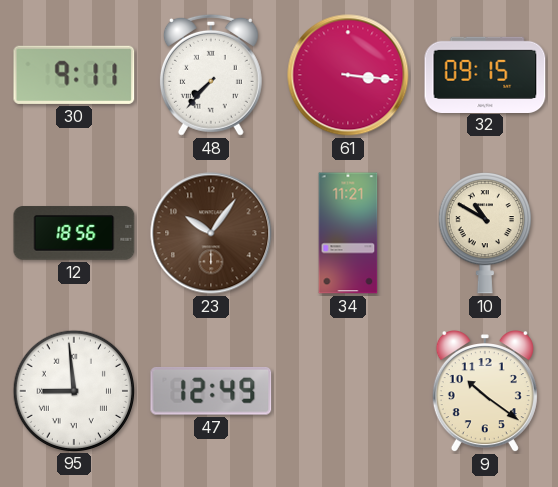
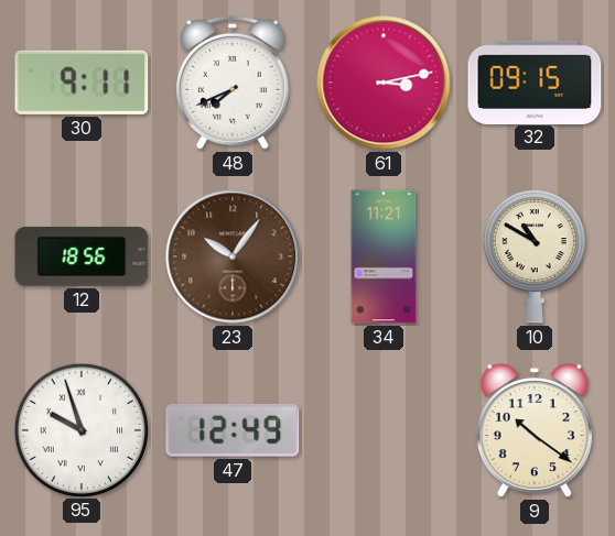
48: 7:37 -> 7:41 (233, 83)
61: 3:16 -> 3:13 (384, 83)
95: 8:59 -> 9:57 (80, 429)
